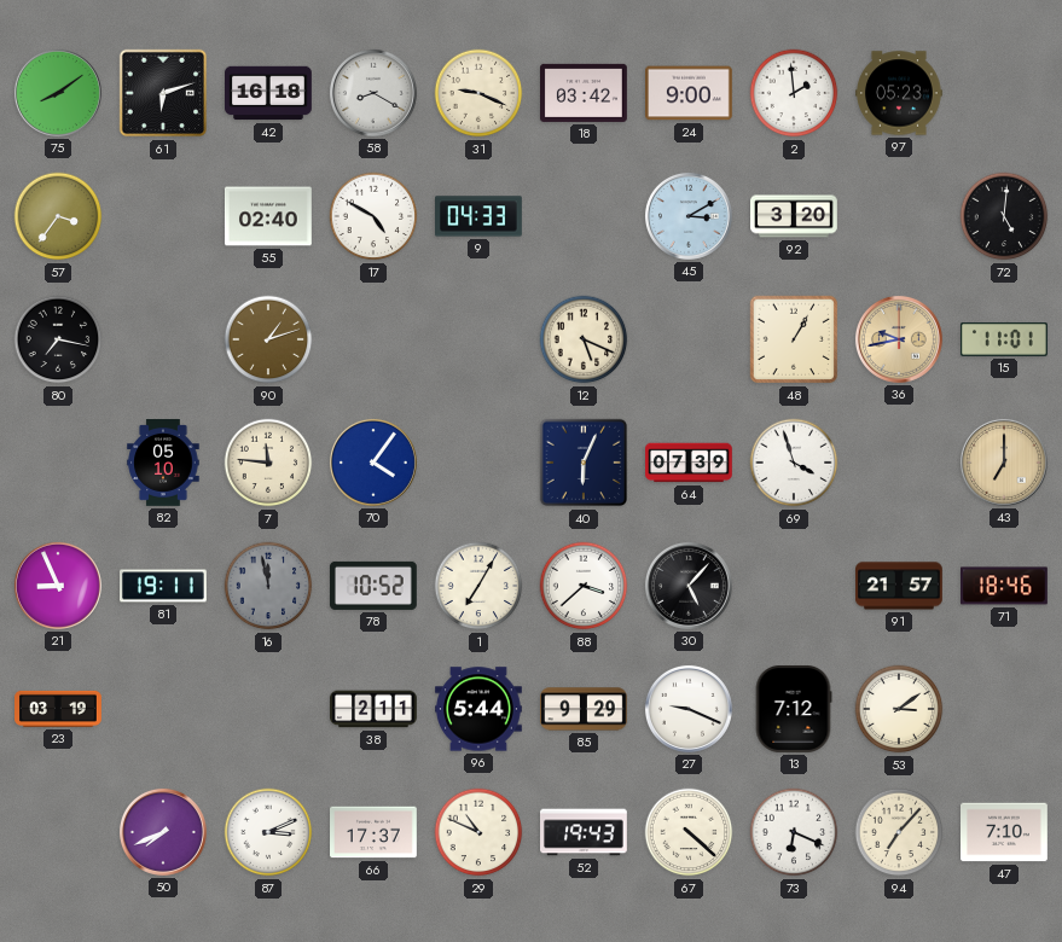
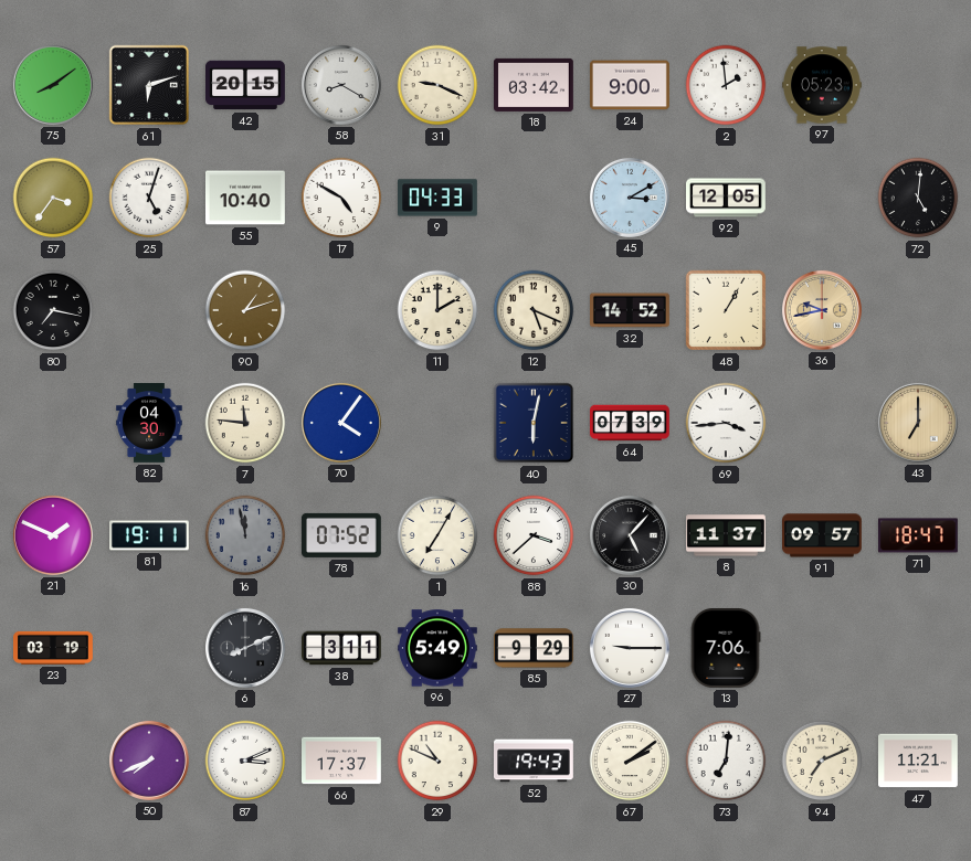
42: 16:18 -> 20:15 (246, 85)
25: none -> 5:03 (149, 198)
55: 02:40 -> 10:40 (245, 198)
92: 3:20 -> 12:05 (727, 198)
11: none -> 2:00 (437, 310)
32: none -> 14:52 (631, 310)
15: 11:01 -> none (1005, 339)
82: 05:10 -> 04:30 (149, 424)
40: 6:04 -> 6:02 (534, 423)
69: 3:57 -> 3:44 (726, 423)
21: 8:56 -> 1:49 (53, 535)
78: 10:52 -> 07:52 (341, 535)
8: none -> 11:37 (727, 535)
91: 21:57 -> 09:57 (823, 535)
71: 18:46 -> 18:47 (919, 535)
6: none -> 8:11 (245, 648)
38: 2:11 -> 3:11 (342, 648)
96: 5:44 -> 5:49 (439, 648)
27: 9:19 -> 9:15 (630, 648)
13: 7:12 -> 7:06 (726, 649)
53: 3:09 -> none (899, 709)
67: 4:22 -> 2:09 (630, 761)
73: 6:19 -> 7:01 (726, 761)
94: 7:07 -> 7:11 (822, 761)
47: 7:10 -> 11:21 (919, 761)
